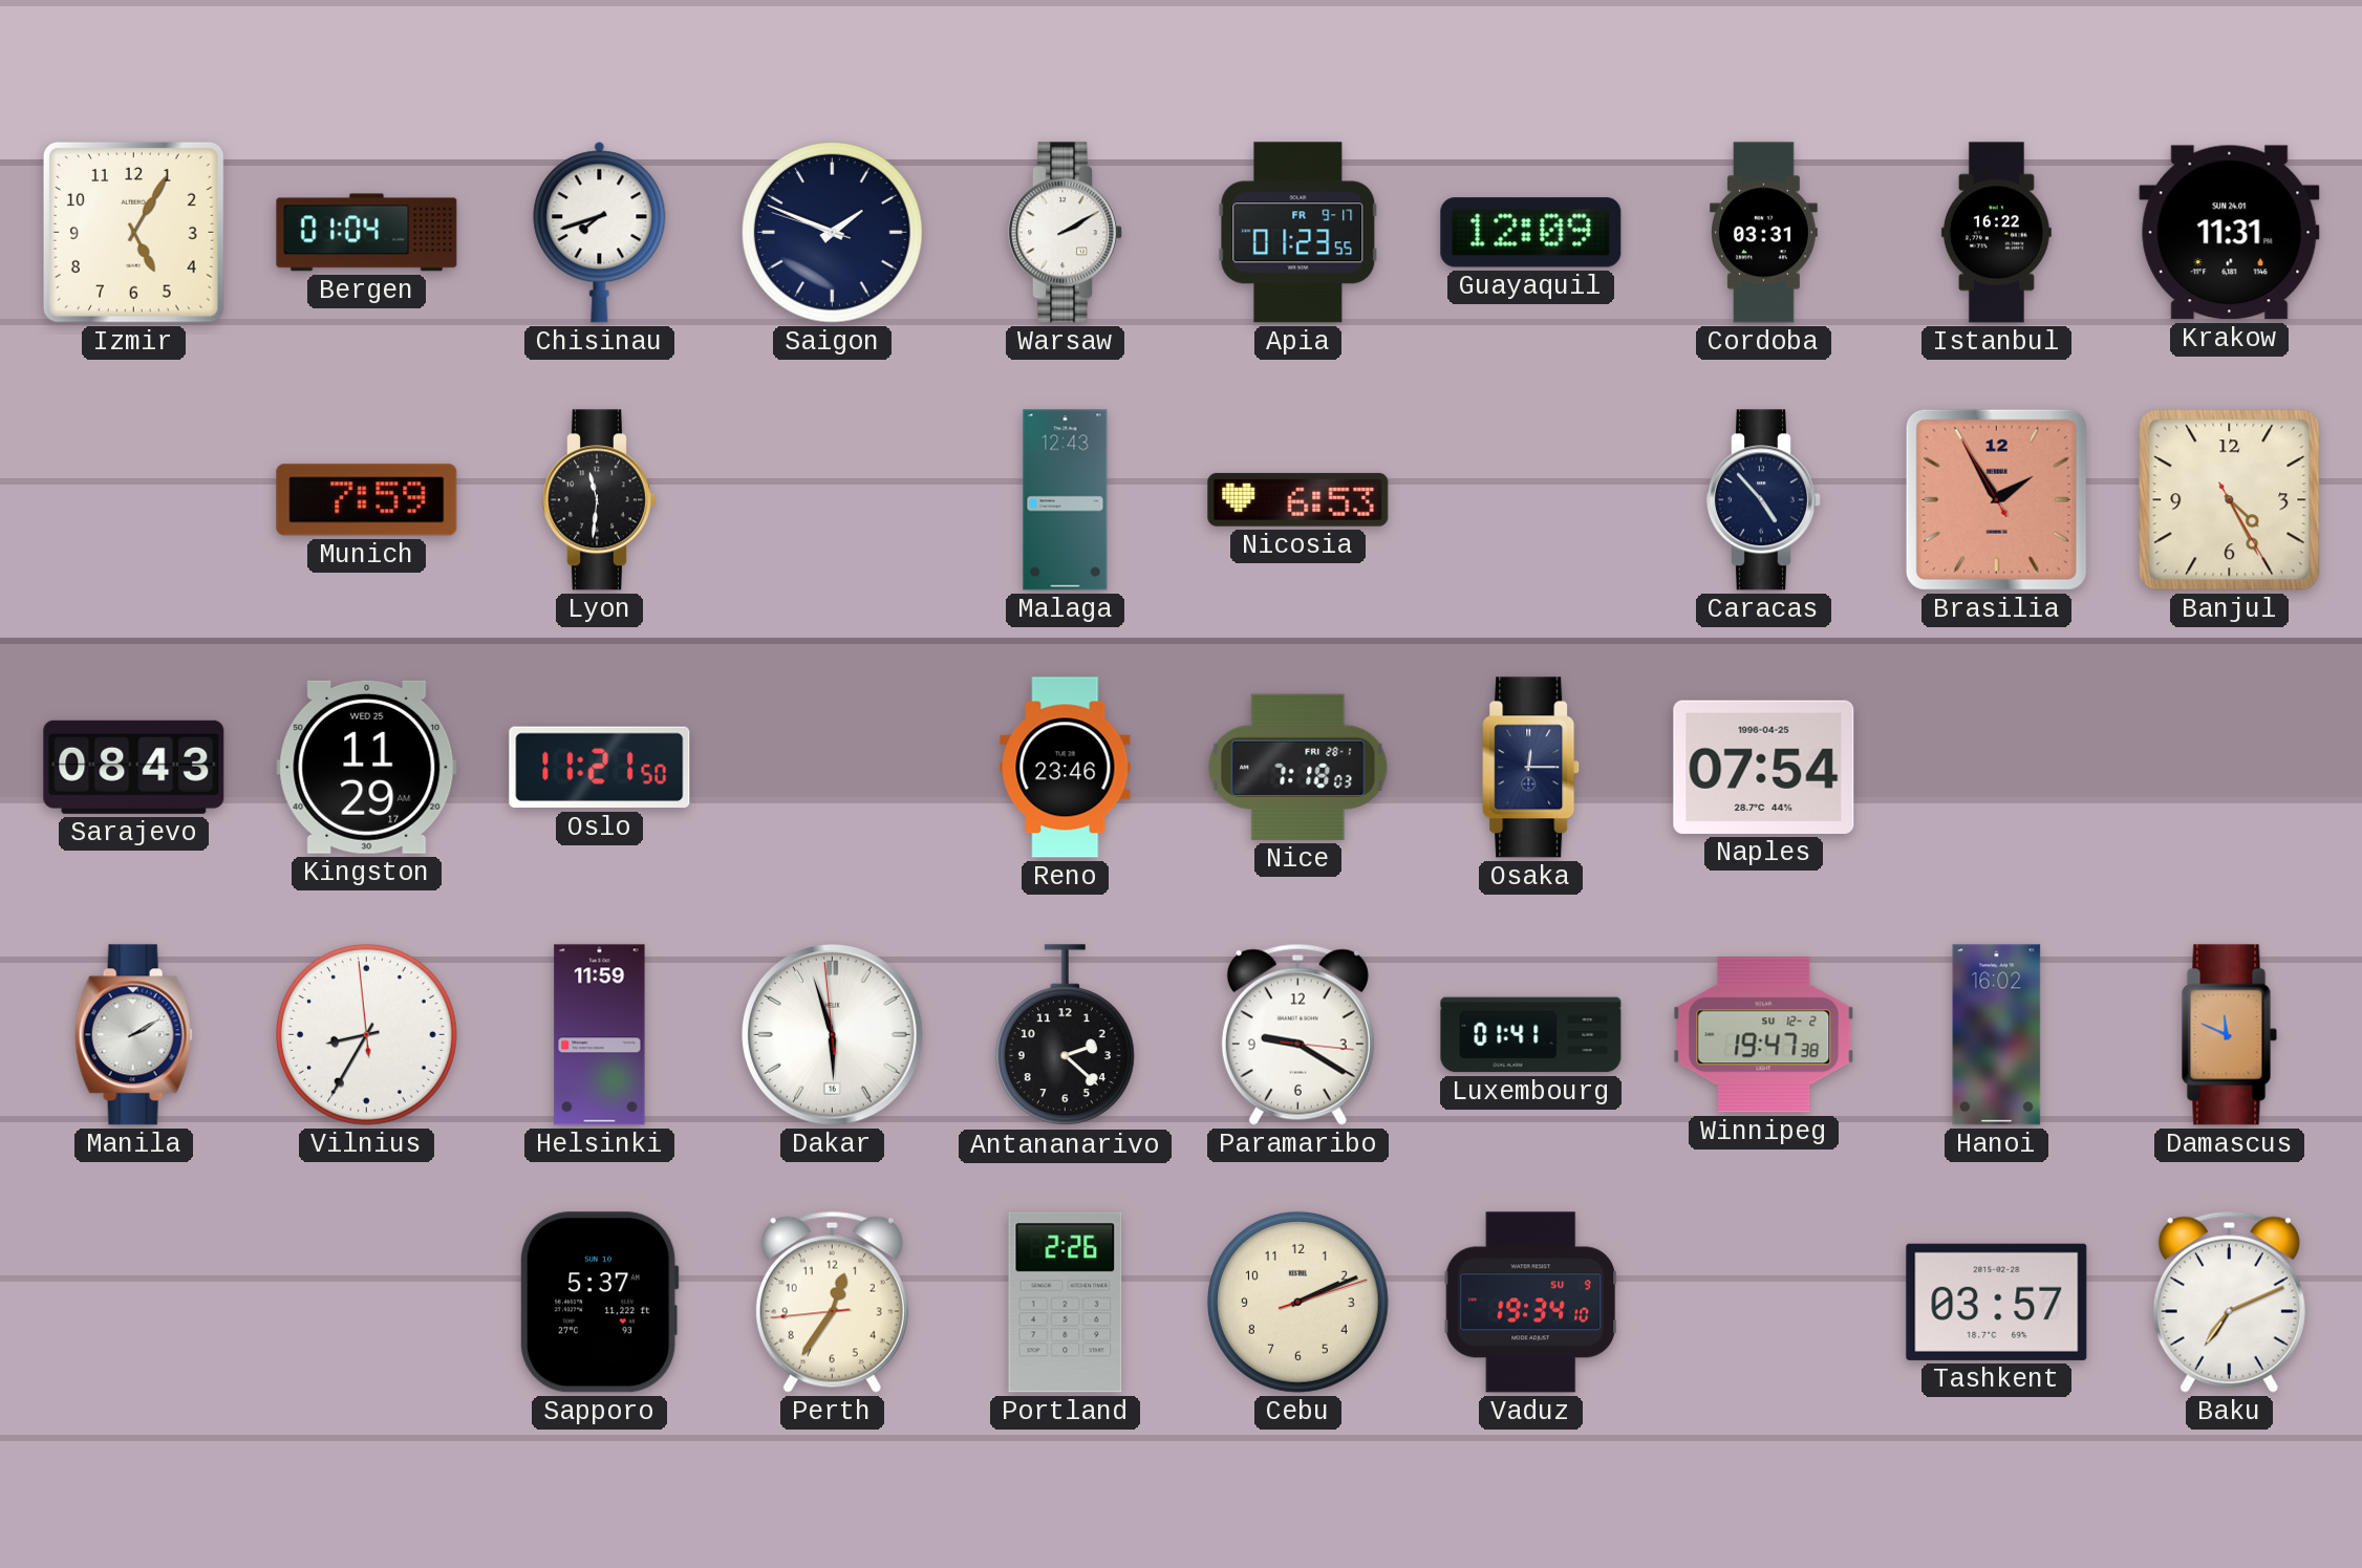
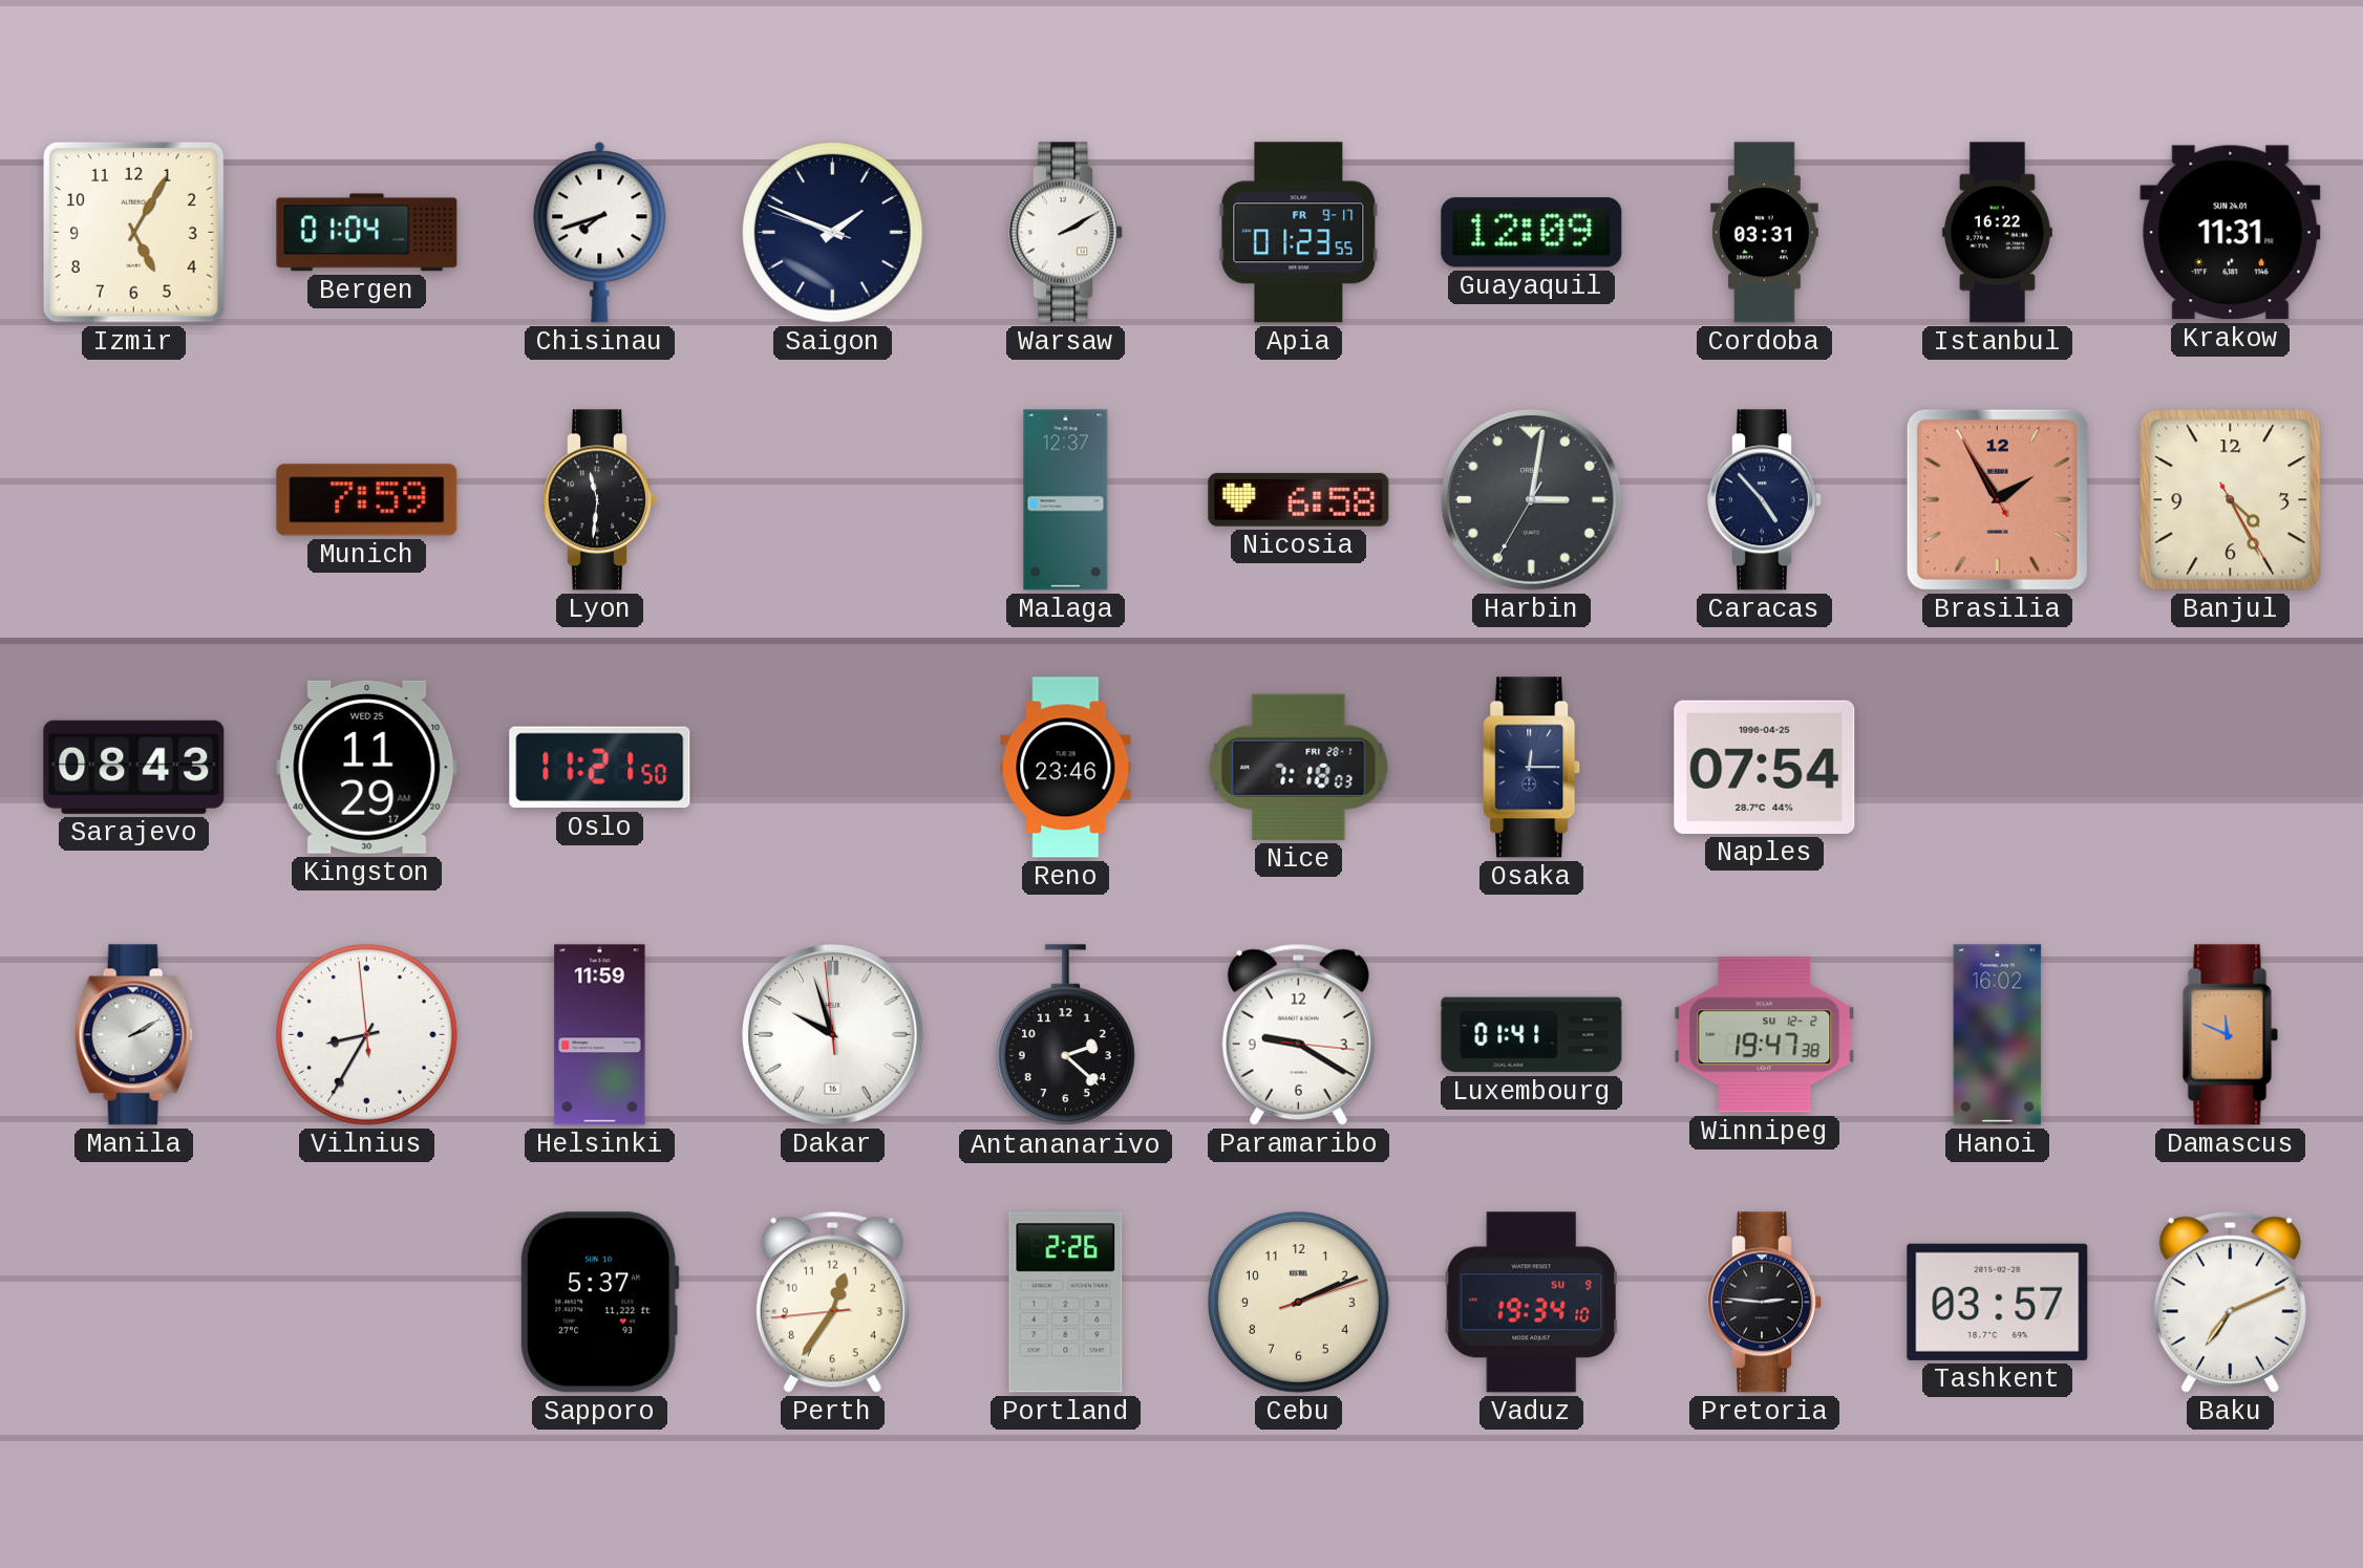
Malaga: 12:43 -> 12:37 (1066, 500)
Nicosia: 6:53 -> 6:58 (1299, 499)
Harbin: none -> 3:01 (1532, 500)
Dakar: 5:56 -> 9:56 (833, 1035)
Pretoria: none -> 2:46 (1764, 1303)
